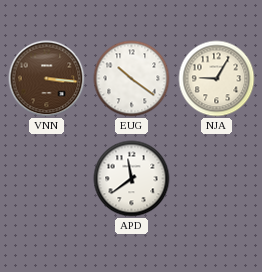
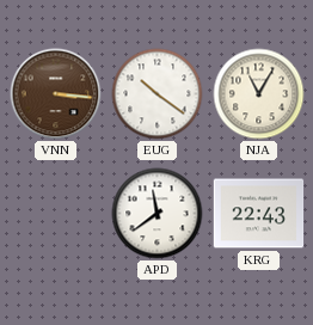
NJA: 9:05 -> 11:05 (259, 94)
KRG: none -> 22:43 (259, 214)
